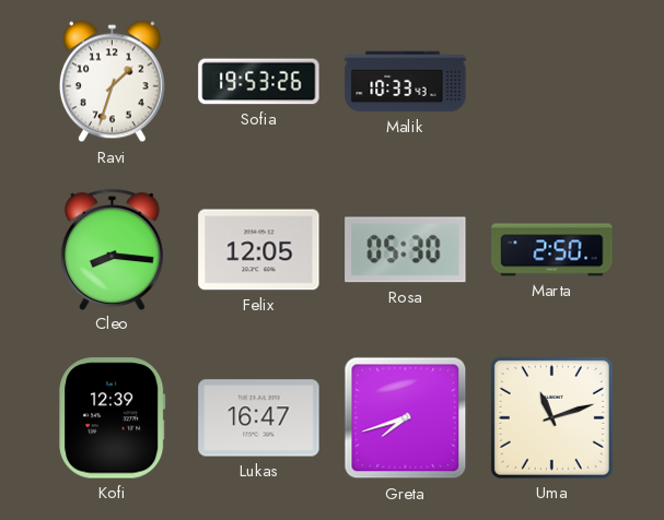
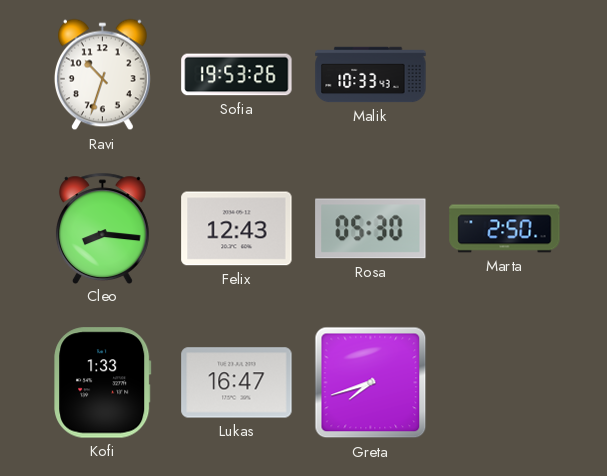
Ravi: 1:33 -> 10:33 (102, 75)
Felix: 12:05 -> 12:43 (237, 229)
Kofi: 12:39 -> 1:33 (103, 383)
Uma: 11:12 -> none (551, 417)
